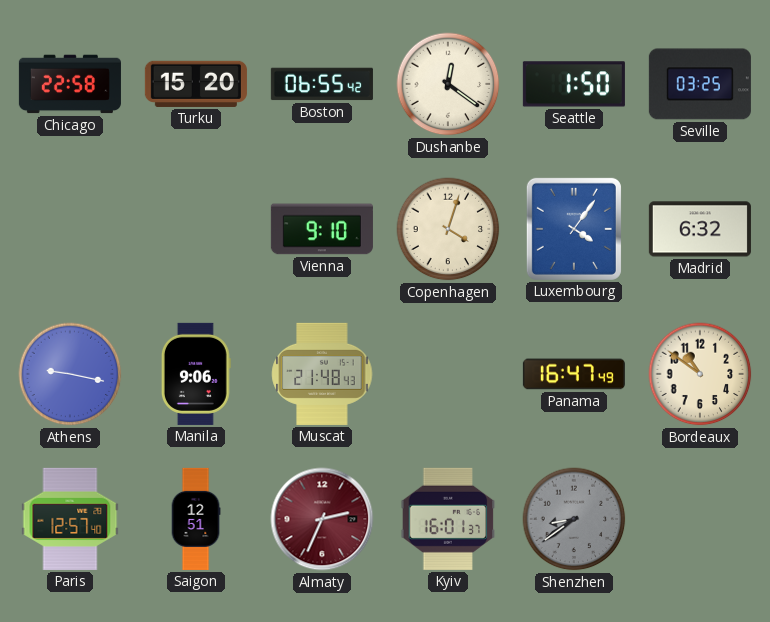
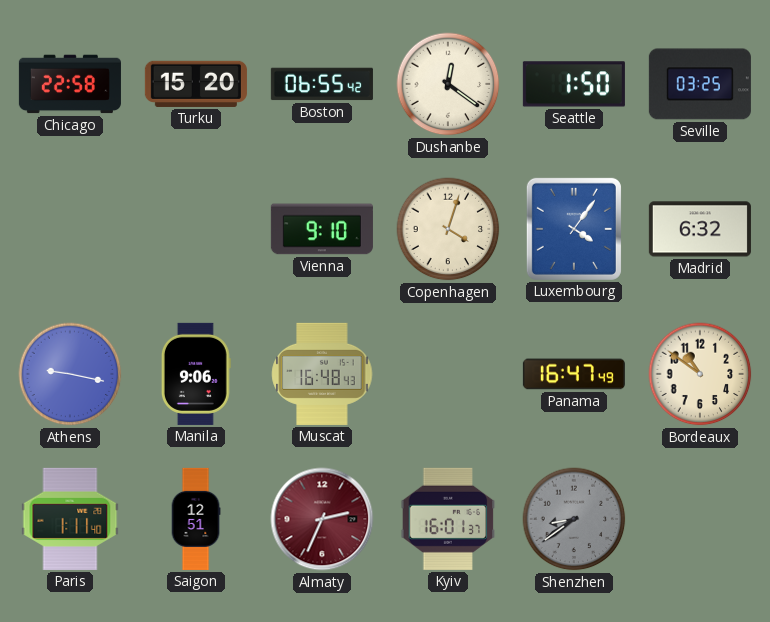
Muscat: 21:48 -> 16:48 (322, 374)
Paris: 12:57 -> 1:11 (70, 519)
